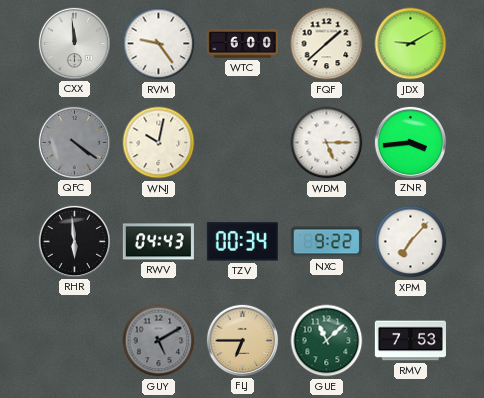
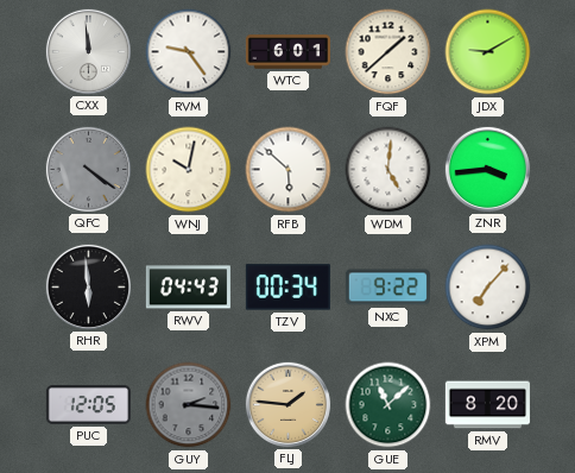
WTC: 6:00 -> 6:01 (287, 52)
RFB: none -> 5:52 (289, 170)
WDM: 5:15 -> 5:01 (388, 170)
PUC: none -> 12:05 (88, 405)
GUY: 5:10 -> 2:16 (189, 405)
FLJ: 6:45 -> 1:46 (287, 404)
RMV: 7:53 -> 8:20 (487, 405)
